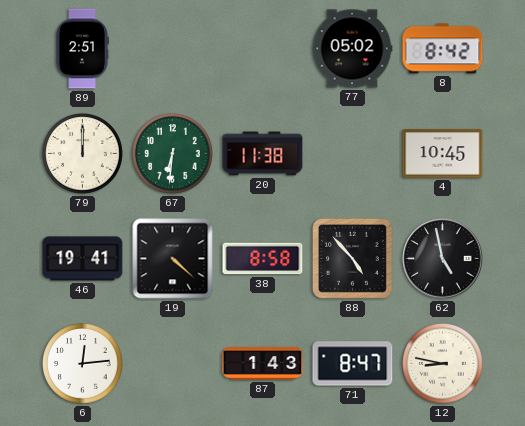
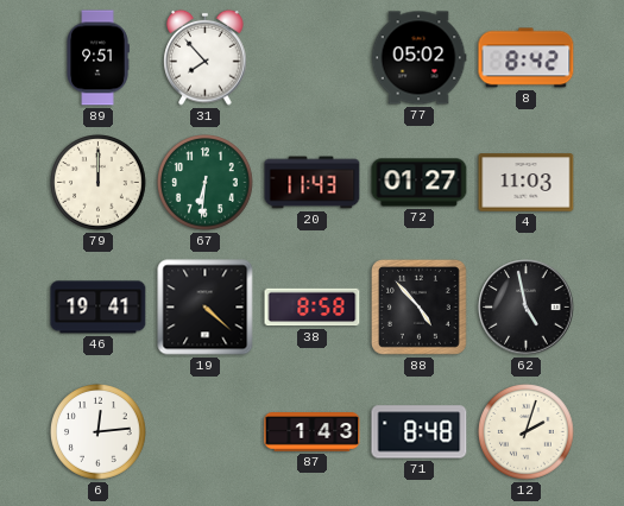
89: 2:51 -> 9:51 (97, 58)
31: none -> 7:53 (206, 57)
20: 11:38 -> 11:43 (313, 183)
72: none -> 01:27 (420, 183)
4: 10:45 -> 11:03 (527, 183)
71: 8:47 -> 8:48 (420, 432)
12: 8:47 -> 2:03 (527, 432)
